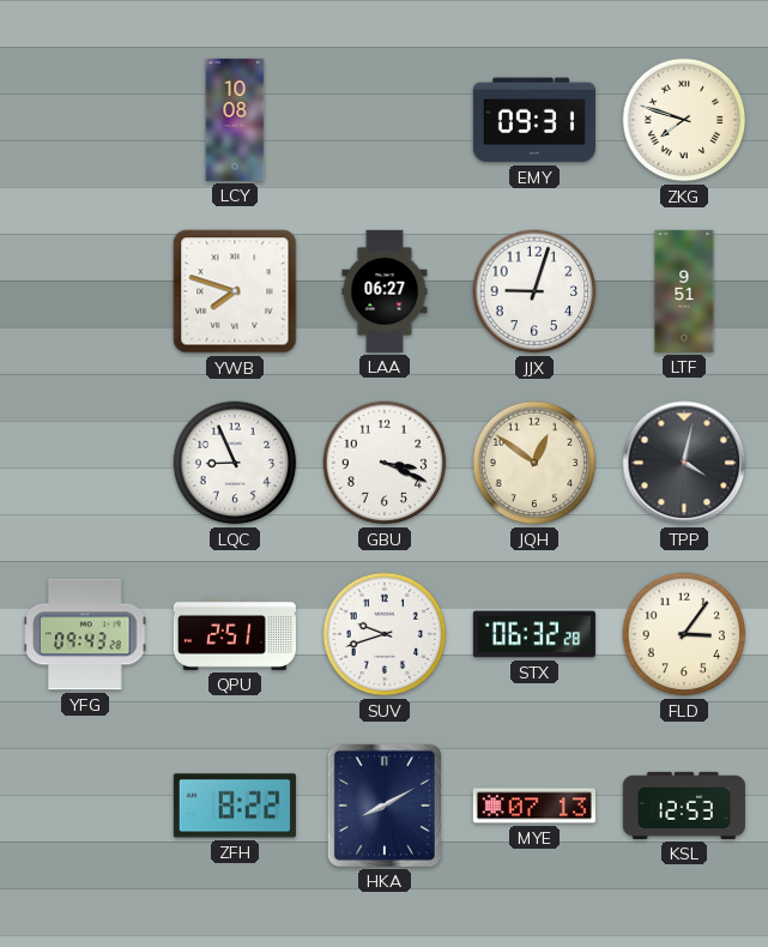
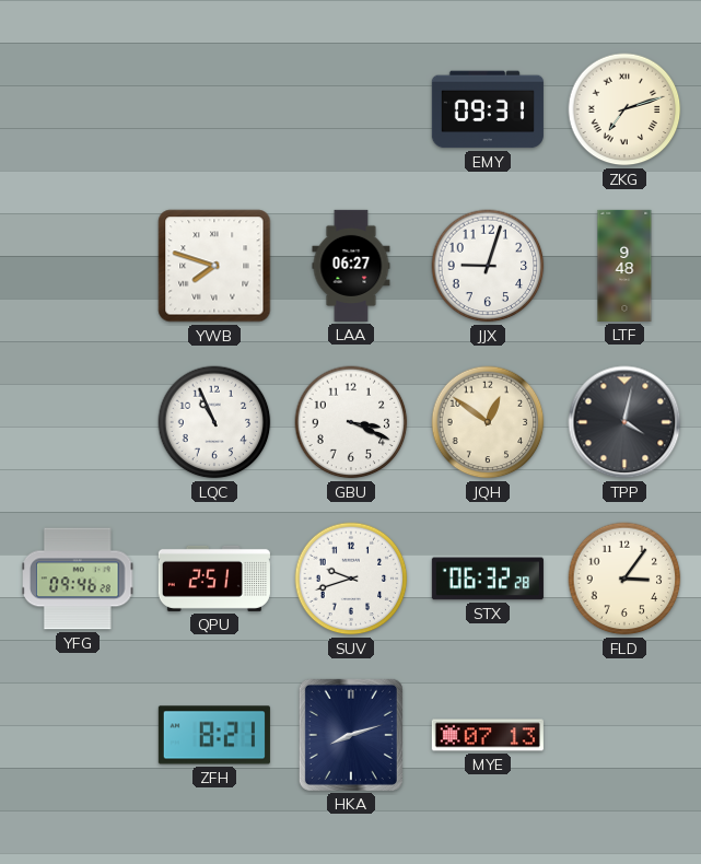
LCY: 10:08 -> none (235, 120)
ZKG: 7:48 -> 7:12 (624, 109)
LTF: 9:51 -> 9:48 (624, 266)
LQC: 8:56 -> 10:56 (214, 422)
YFG: 09:43 -> 09:46 (79, 579)
ZFH: 8:22 -> 8:21 (214, 735)
HKA: 8:10 -> 8:12 (351, 735)
KSL: 12:53 -> none (684, 806)
